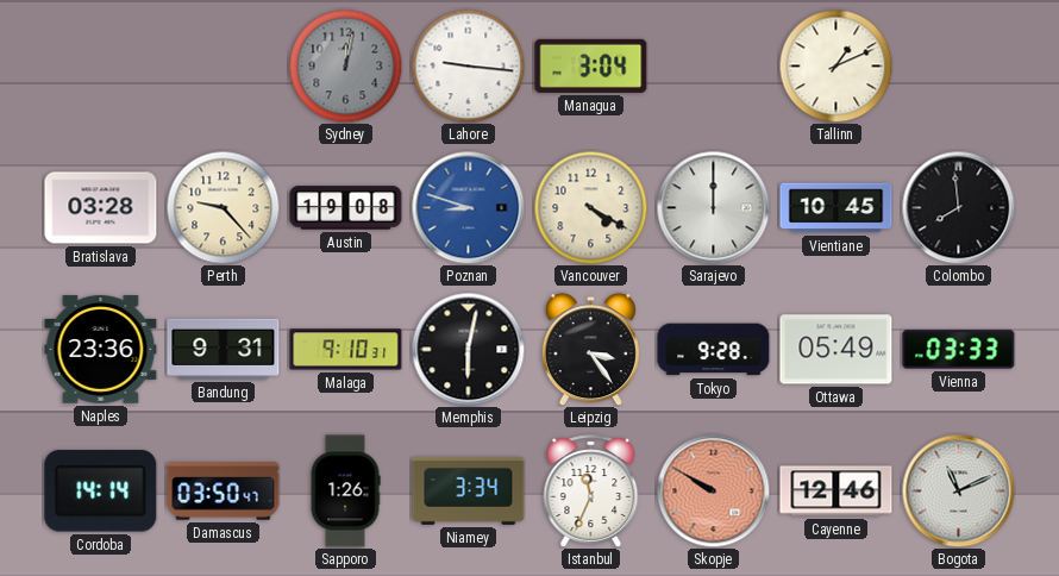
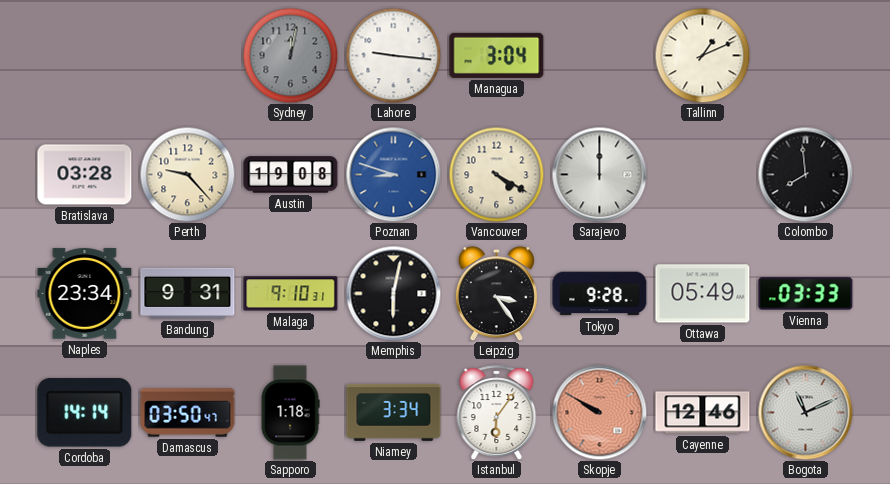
Vientiane: 10:45 -> none (836, 208)
Naples: 23:36 -> 23:34 (85, 294)
Sapporo: 1:26 -> 1:18 (290, 413)
Istanbul: 11:34 -> 6:06 (497, 413)
